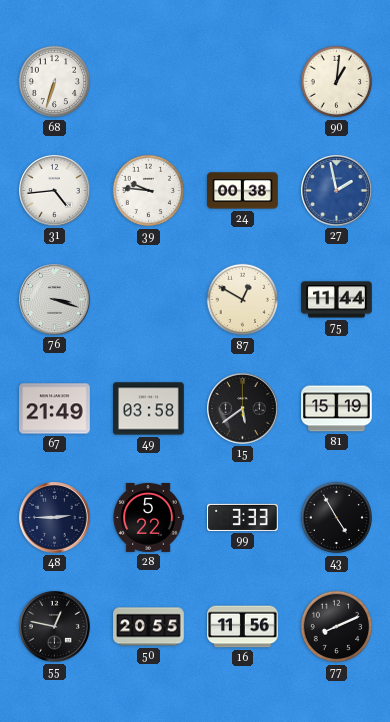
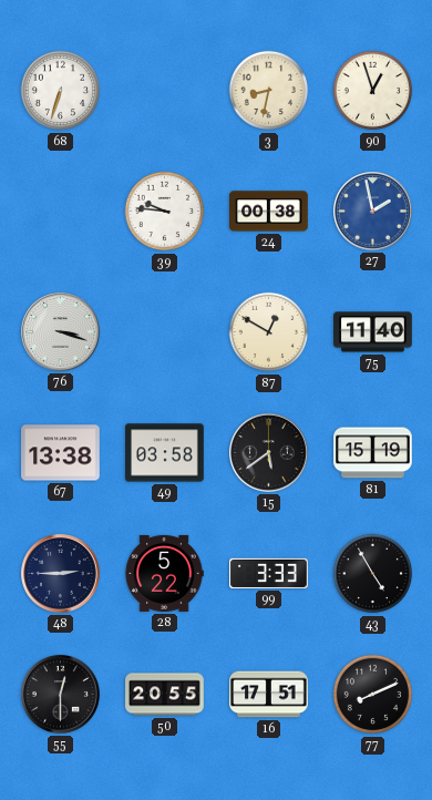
3: none -> 8:32 (269, 91)
90: 1:01 -> 12:57 (373, 91)
31: 4:44 -> none (55, 191)
75: 11:44 -> 11:40 (373, 332)
67: 21:49 -> 13:38 (61, 453)
55: 12:47 -> 12:30 (61, 695)
16: 11:56 -> 17:51 (269, 695)
